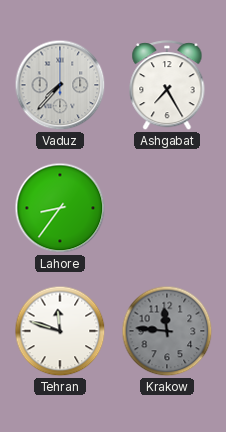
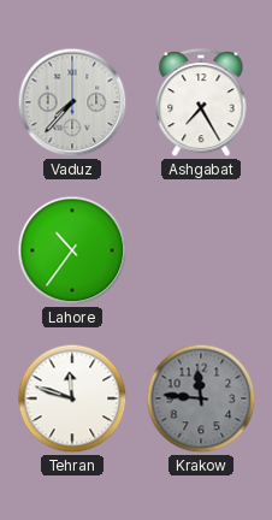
Lahore: 8:36 -> 10:36 (72, 250)
